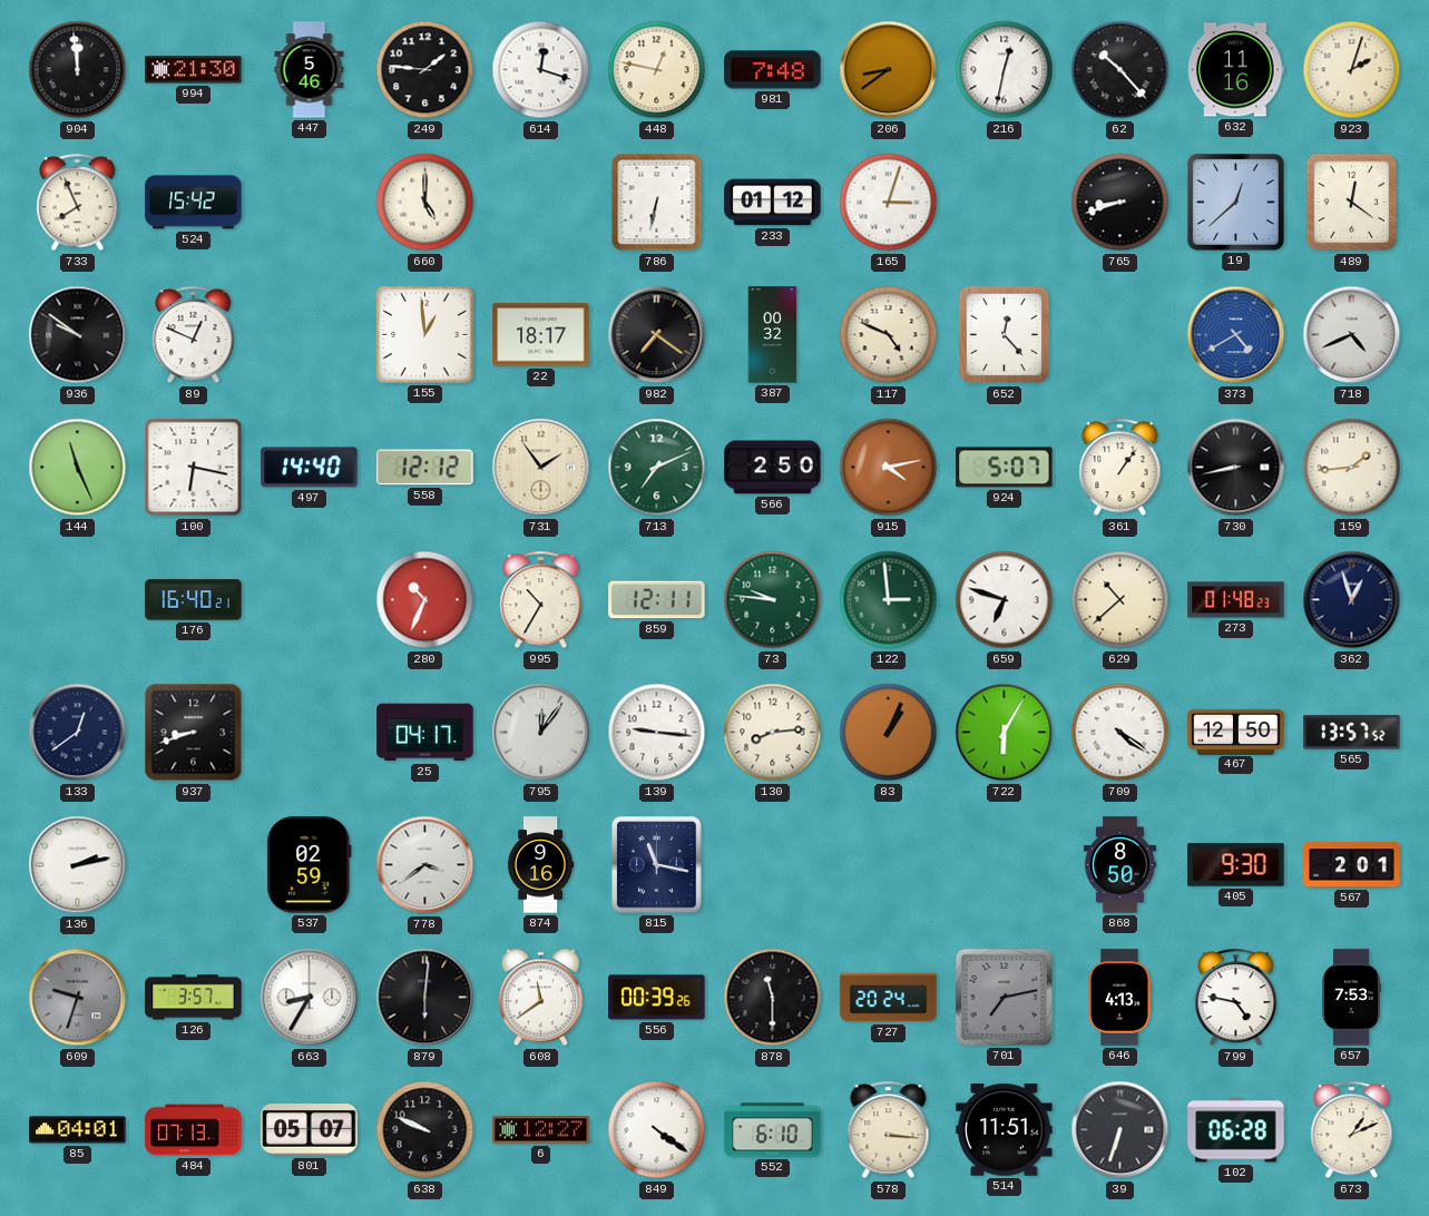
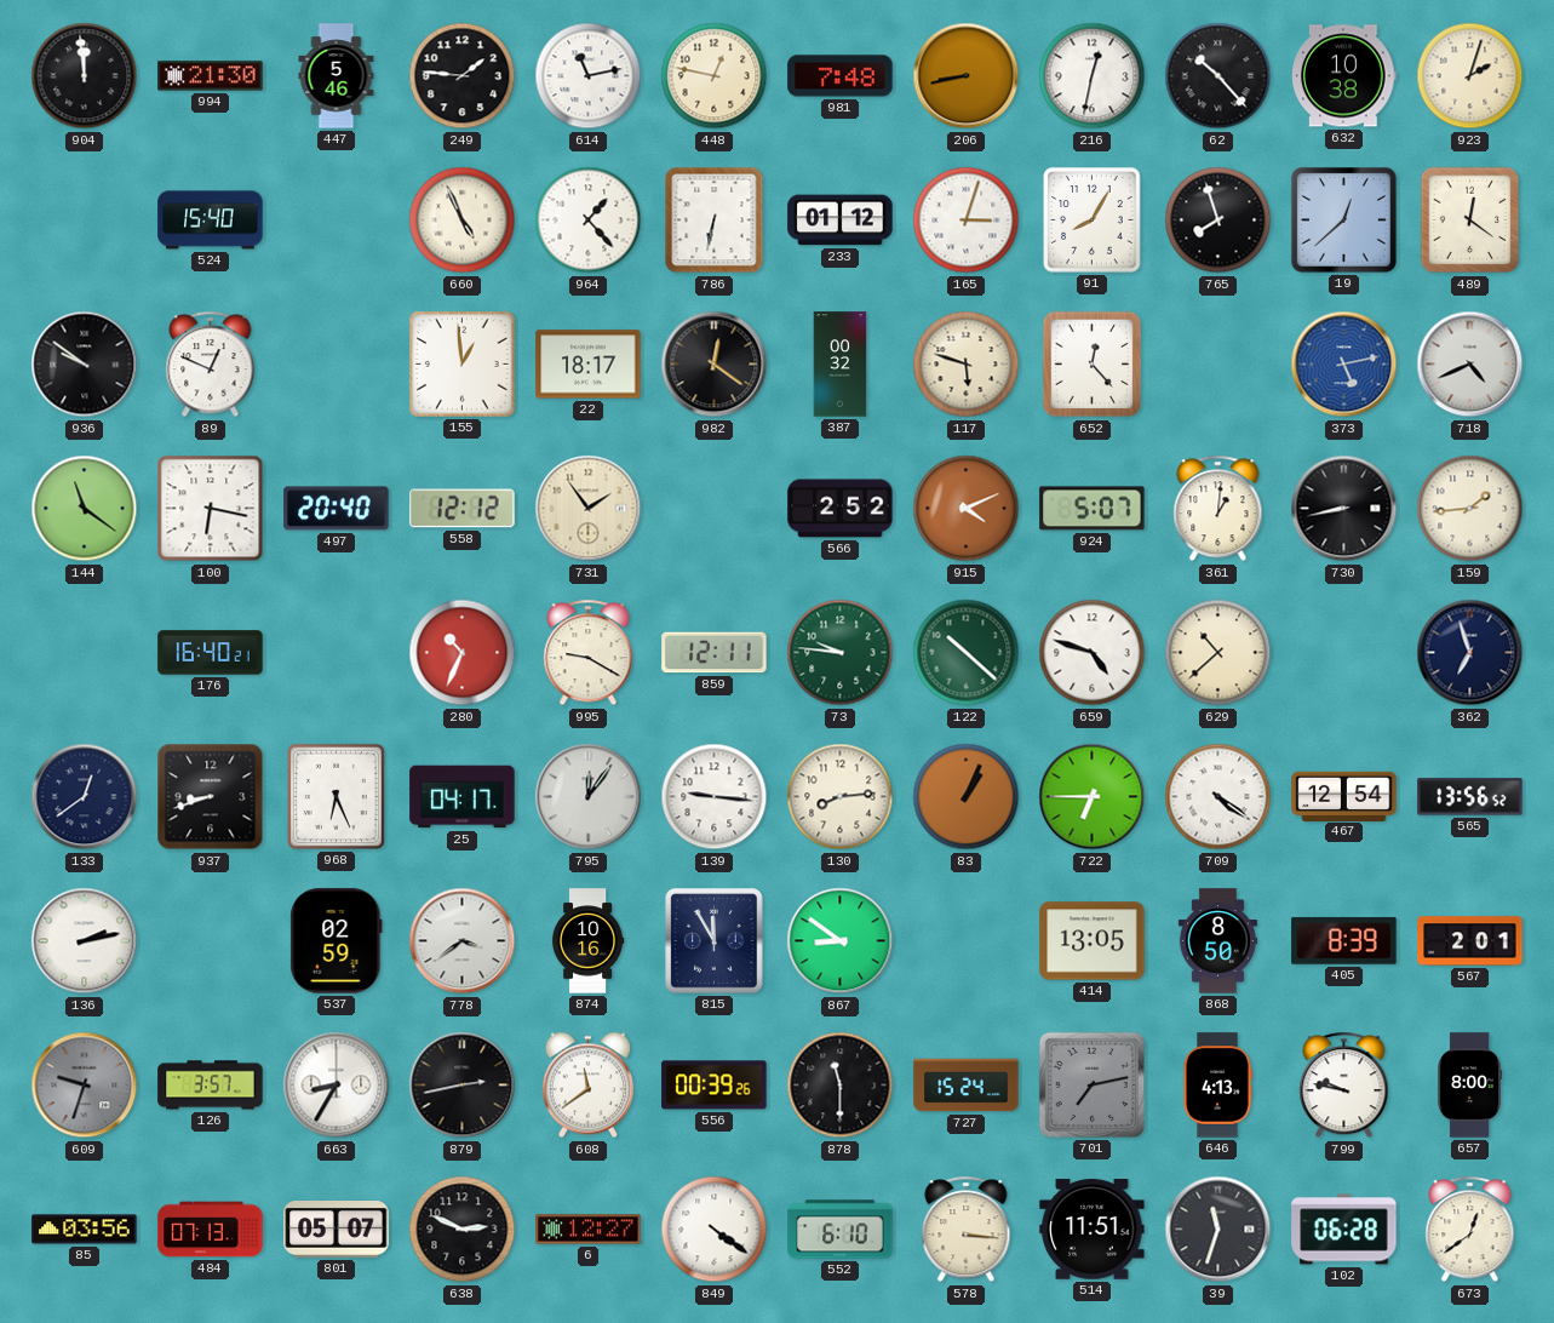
614: 12:18 -> 11:13 (589, 76)
206: 8:39 -> 8:43 (967, 76)
632: 11:16 -> 10:38 (1344, 76)
733: 7:56 -> none (78, 203)
524: 15:42 -> 15:40 (211, 220)
660: 5:00 -> 4:56 (463, 220)
964: none -> 1:23 (589, 220)
91: none -> 8:05 (1093, 220)
765: 8:42 -> 7:57 (1218, 220)
982: 7:21 -> 12:21 (715, 365)
117: 4:49 -> 5:48 (967, 365)
373: 4:40 -> 5:13 (1344, 365)
144: 11:26 -> 11:21 (85, 509)
497: 14:40 -> 20:40 (337, 509)
713: 7:11 -> none (657, 468)
566: 2:50 -> 2:52 (841, 509)
915: 4:13 -> 4:11 (967, 509)
361: 1:06 -> 1:01 (1218, 509)
995: 10:35 -> 9:20 (589, 653)
122: 2:59 -> 10:22 (967, 653)
659: 6:48 -> 4:48 (1093, 653)
273: 01:48 -> none (1236, 600)
362: 12:57 -> 6:57 (1470, 653)
968: none -> 6:26 (336, 796)
722: 6:05 -> 6:45 (1093, 797)
467: 12:50 -> 12:54 (1344, 796)
565: 13:57 -> 13:56 (1470, 797)
874: 9:16 -> 10:16 (587, 941)
815: 11:17 -> 11:55 (715, 941)
867: none -> 8:51 (841, 941)
414: none -> 13:05 (1093, 941)
405: 9:30 -> 8:39 (1344, 941)
879: 6:01 -> 2:43 (463, 1086)
727: 20:24 -> 15:24 (967, 1086)
799: 4:47 -> 9:47 (1344, 1086)
657: 7:53 -> 8:00 (1470, 1086)
85: 04:01 -> 03:56 (85, 1230)
638: 9:49 -> 2:49 (463, 1230)
39: 6:33 -> 11:33 (1218, 1230)
673: 1:11 -> 12:39 (1470, 1230)
